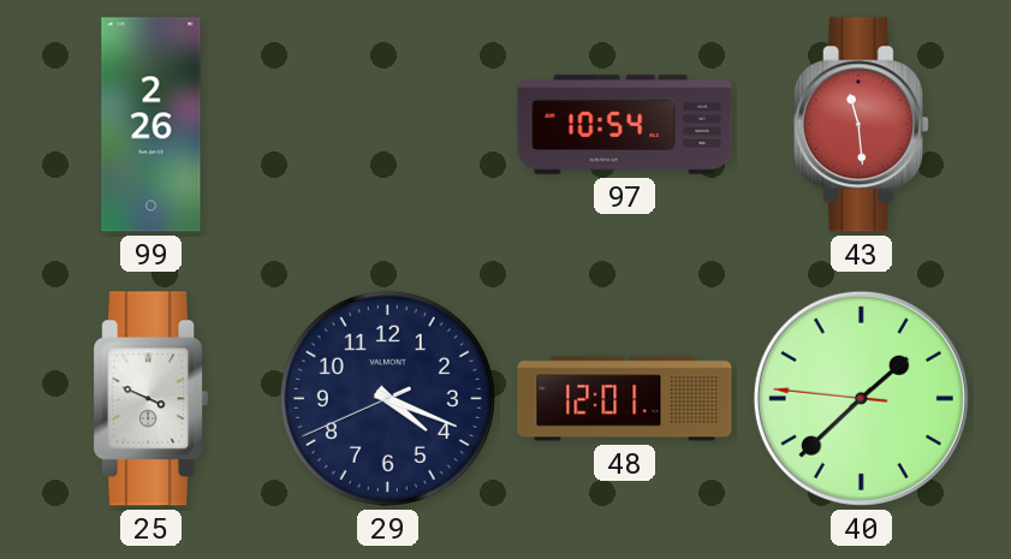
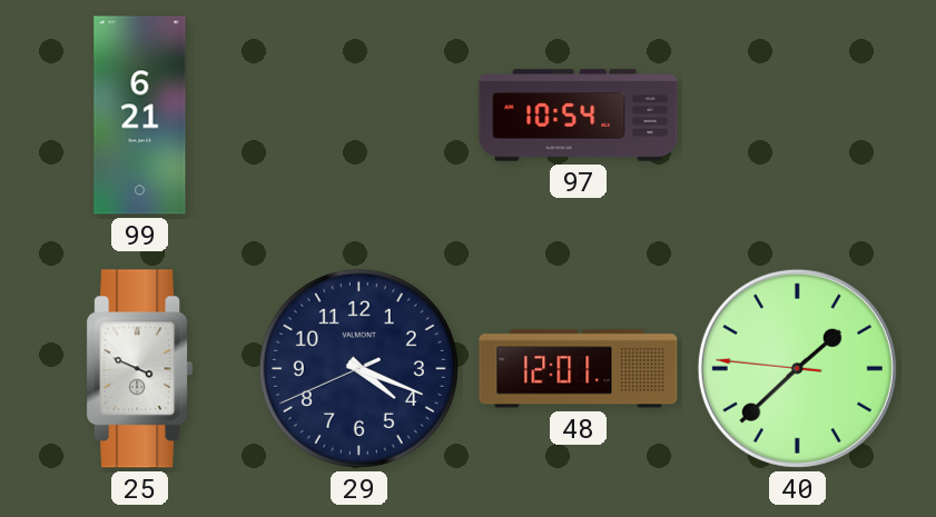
99: 2:26 -> 6:21 (140, 116)
43: 11:29 -> none (861, 125)
